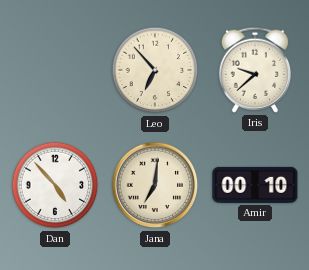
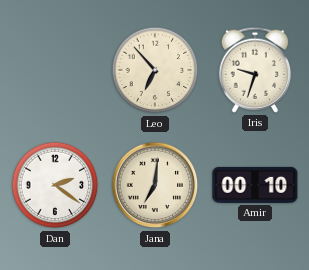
Iris: 9:38 -> 9:33 (254, 70)
Dan: 4:53 -> 2:21 (55, 185)
